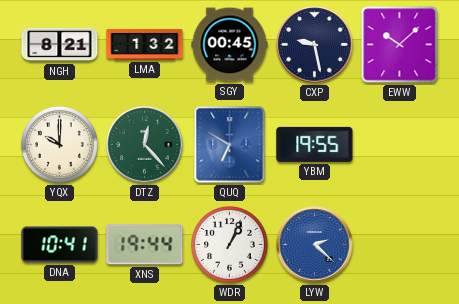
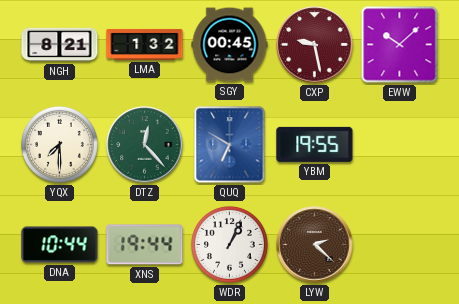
CXP dial: navy -> burgundy (315, 45)
YQX: 10:00 -> 7:30 (59, 144)
DNA: 10:41 -> 10:44 (60, 245)
LYW dial: blue -> brown (315, 245)
